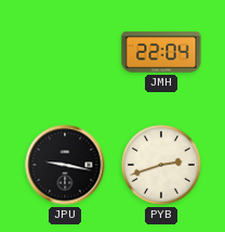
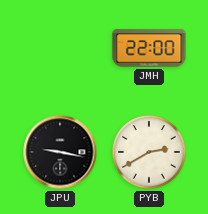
JMH: 22:04 -> 22:00 (149, 48)
PYB: 2:42 -> 2:40 (149, 152)
